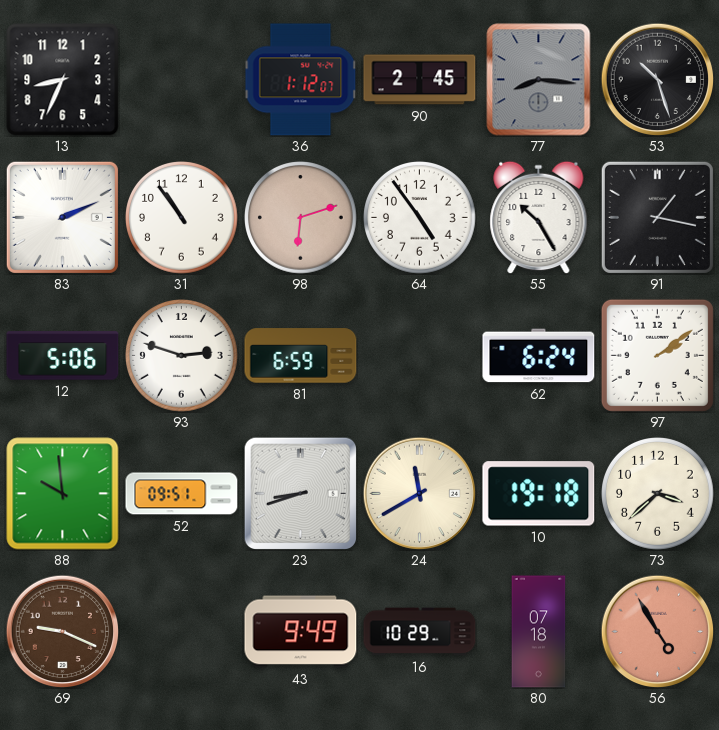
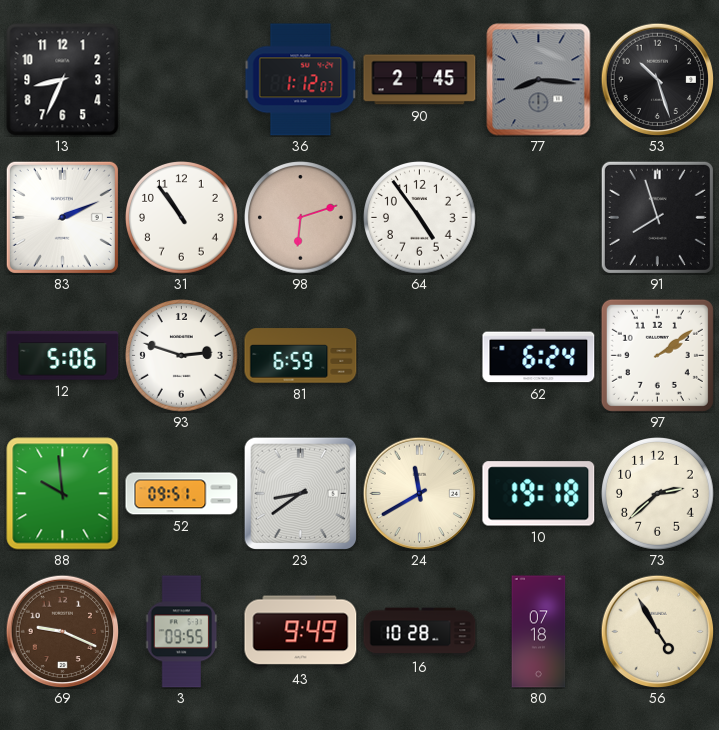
55: 10:25 -> none (539, 217)
91: 1:17 -> 7:57 (657, 217)
23: 8:42 -> 8:39 (300, 493)
73: 3:38 -> 2:38 (658, 494)
3: none -> 09:55 (182, 632)
16: 10:29 -> 10:28 (420, 632)
56 dial: salmon -> cream (657, 631)
